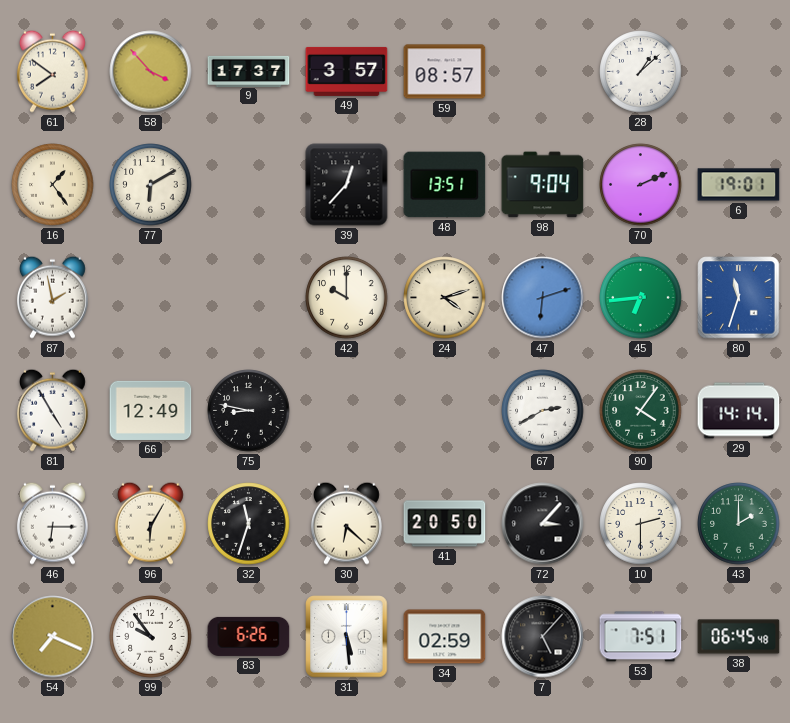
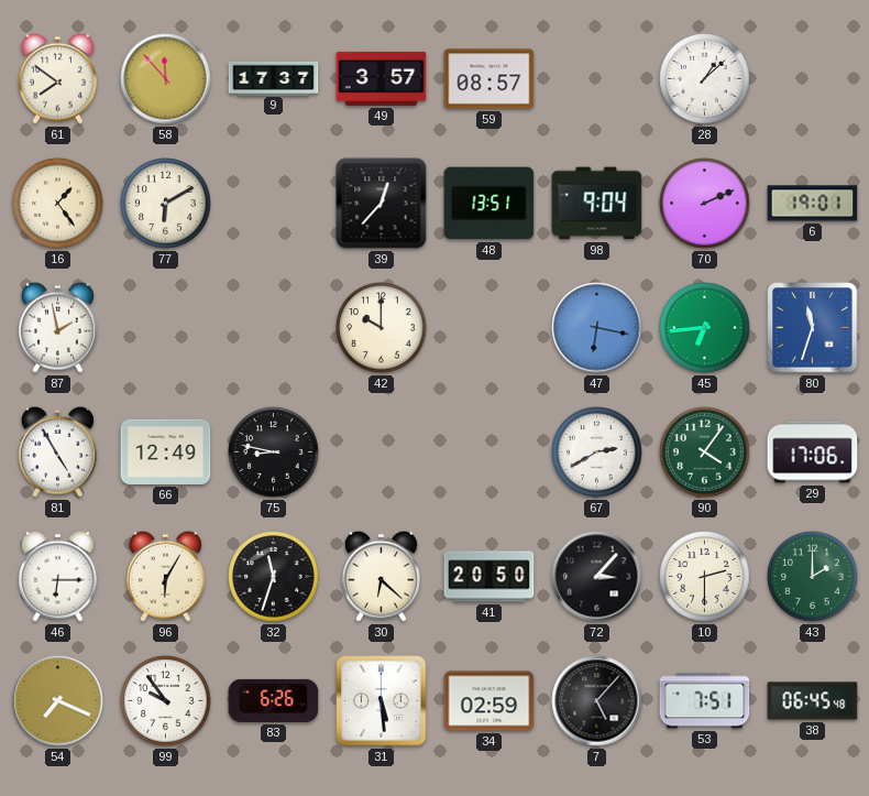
58: 3:53 -> 11:53 (166, 79)
24: 4:12 -> none (445, 298)
47: 6:12 -> 6:17 (597, 328)
29: 14:14 -> 17:06 (813, 452)
